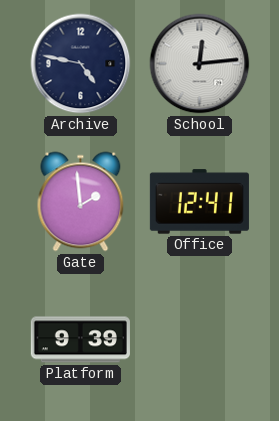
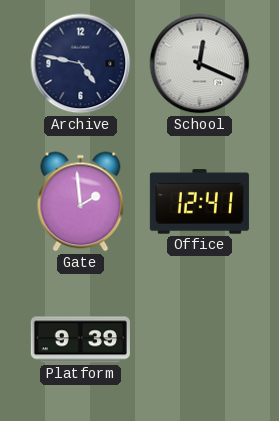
School: 12:14 -> 12:19 (200, 64)
